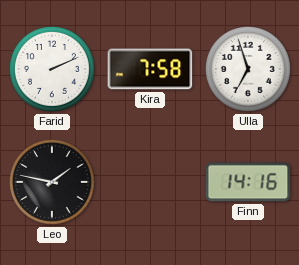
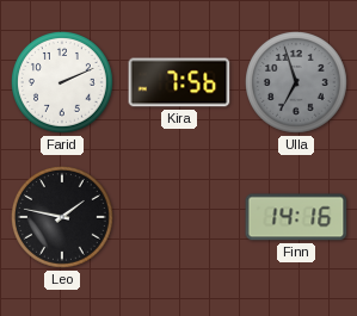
Kira: 7:58 -> 7:56 (179, 82)
Ulla dial: white -> grey (297, 83)
